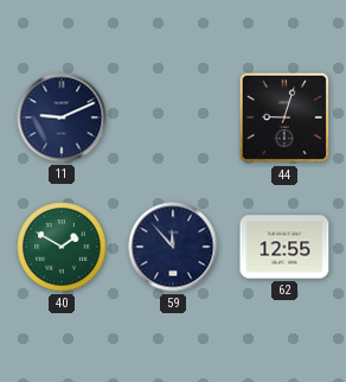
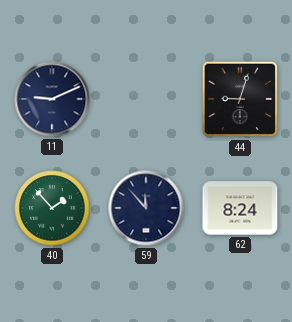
40: 1:50 -> 1:53 (52, 208)
62: 12:55 -> 8:24 (240, 208)
